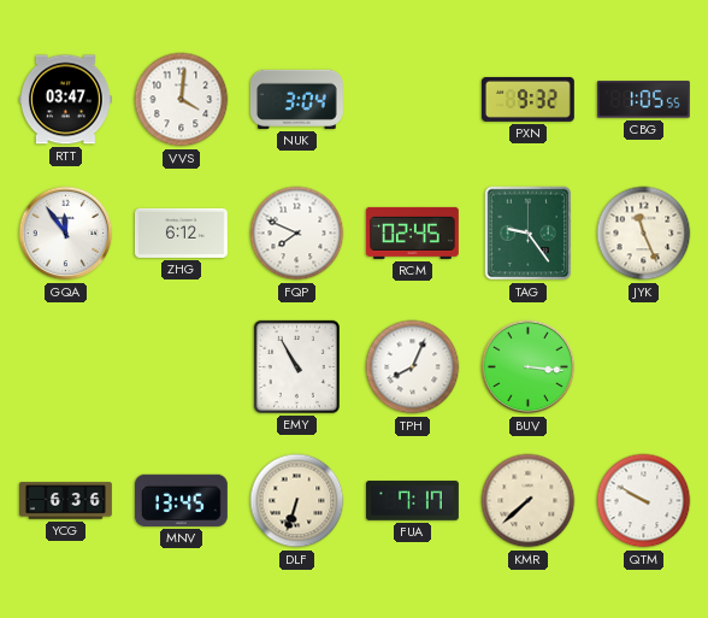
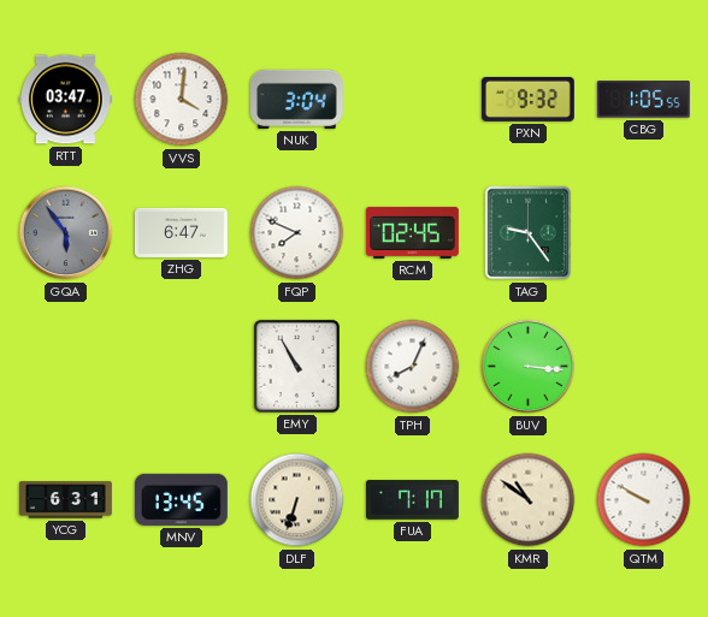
GQA: 11:54 -> 5:54 (66, 233)
GQA dial: white -> grey (66, 233)
ZHG: 6:12 -> 6:47 (181, 232)
JYK: 11:26 -> none (644, 234)
YCG: 6:36 -> 6:31 (66, 500)
KMR: 7:38 -> 10:51 (529, 500)
